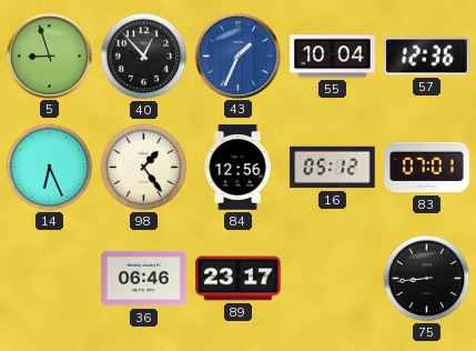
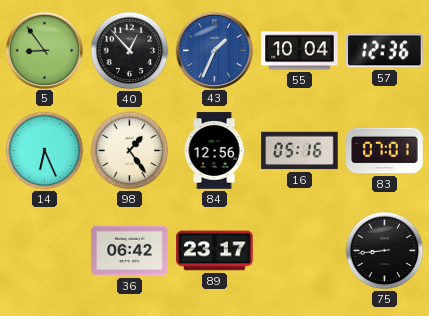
5: 8:57 -> 8:54 (44, 50)
16: 05:12 -> 05:16 (300, 151)
36: 06:46 -> 06:42 (130, 251)
